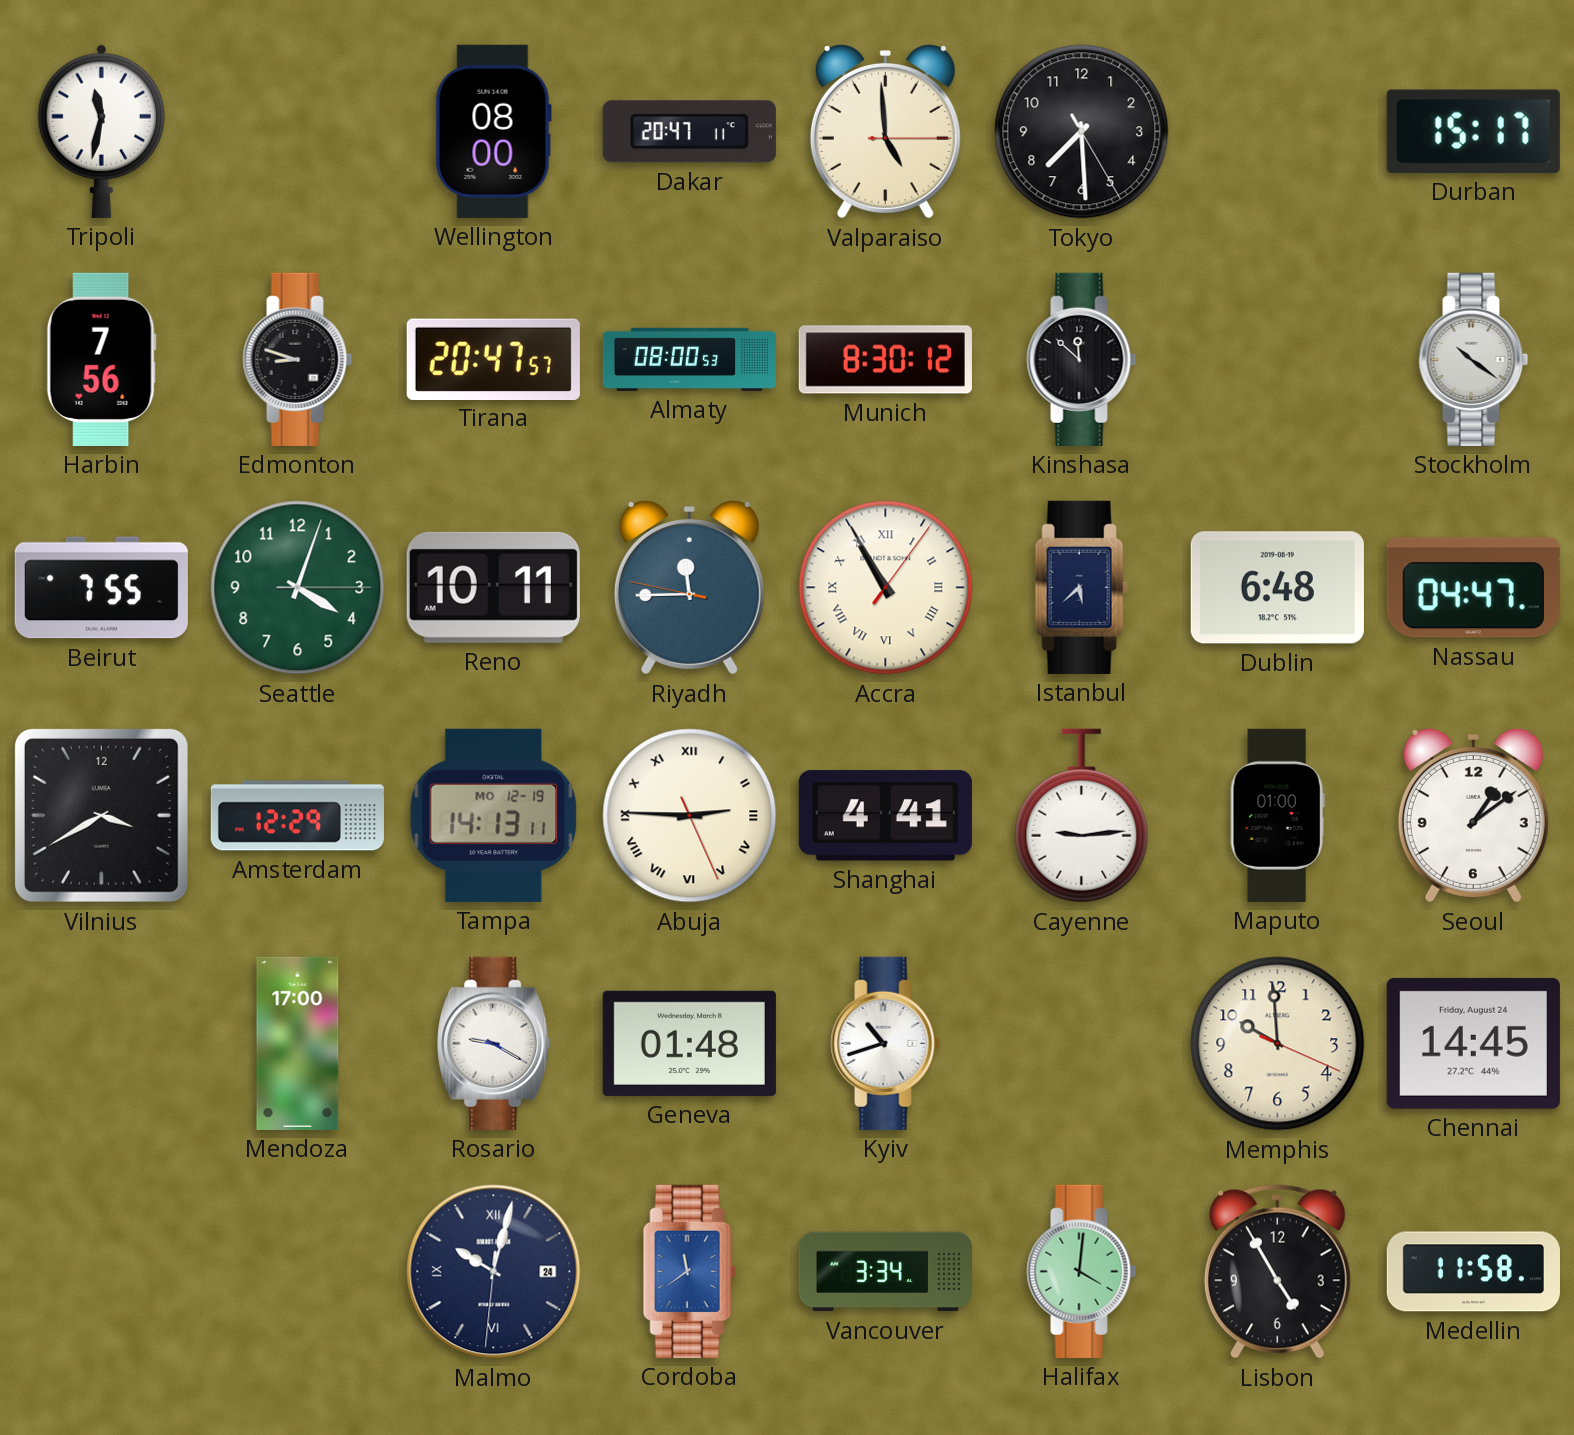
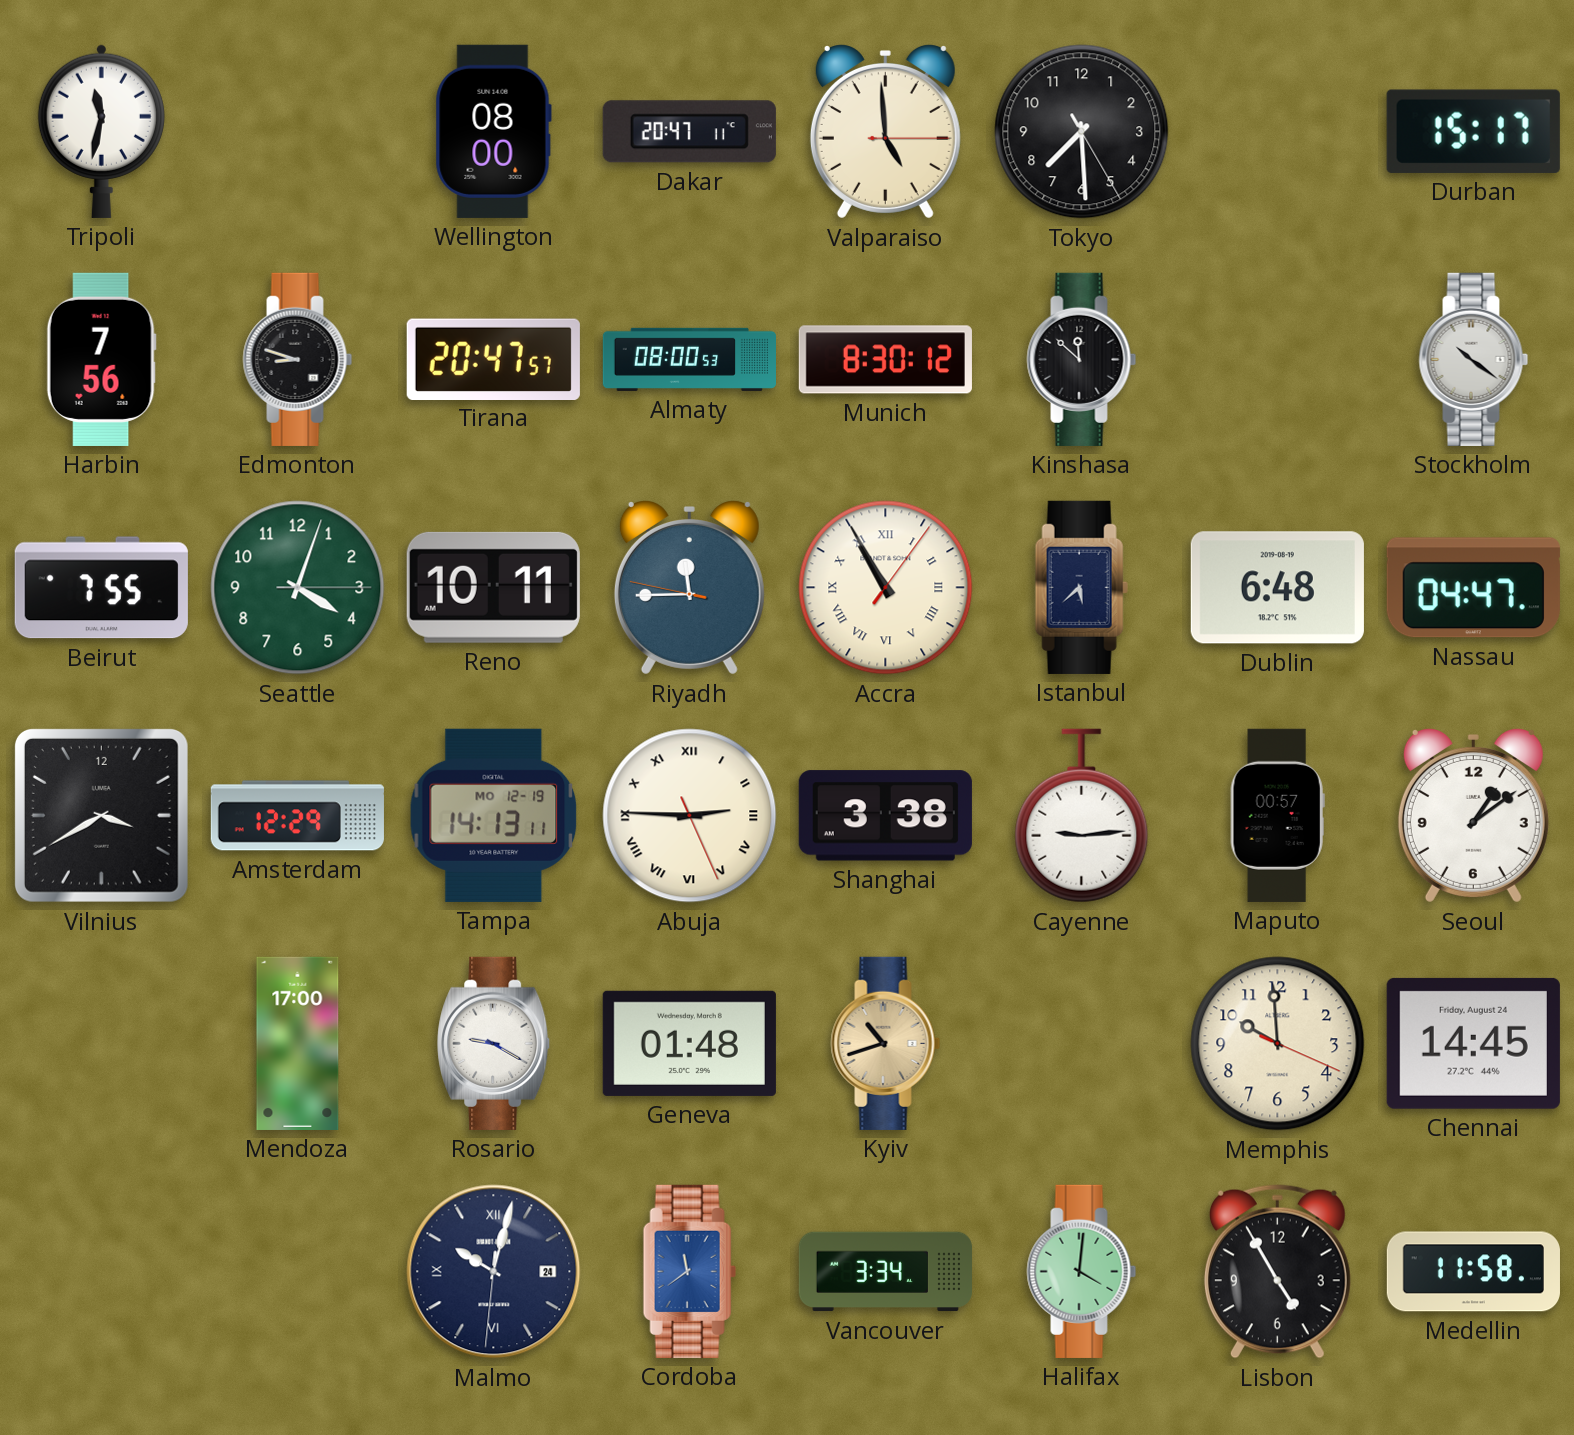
Shanghai: 4:41 -> 3:38 (885, 816)
Maputo: 01:00 -> 00:57 (1277, 815)
Kyiv dial: white -> champagne (886, 1043)
